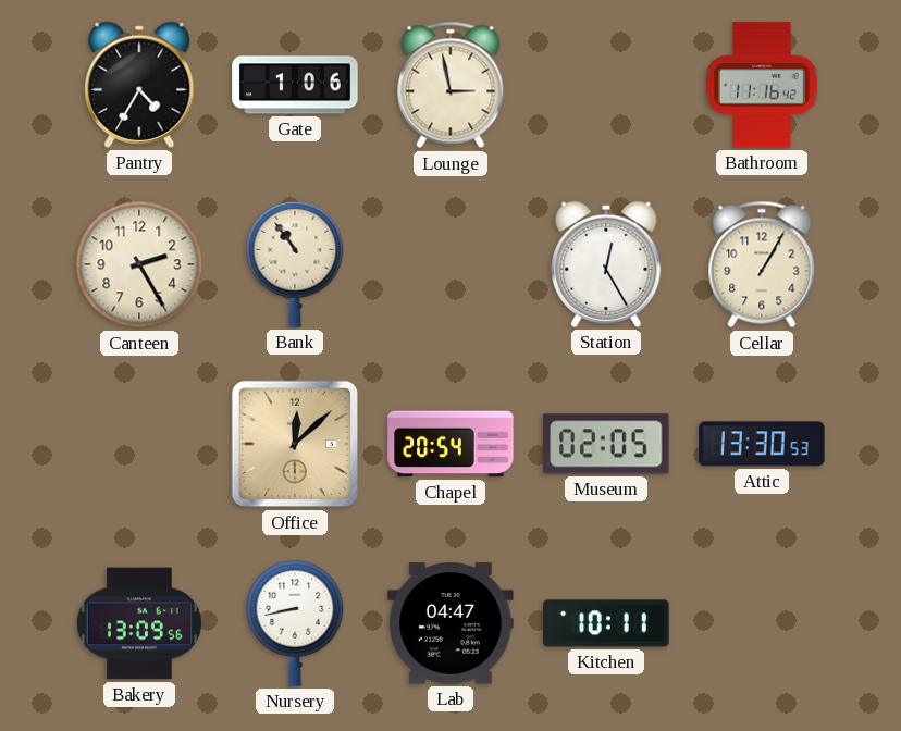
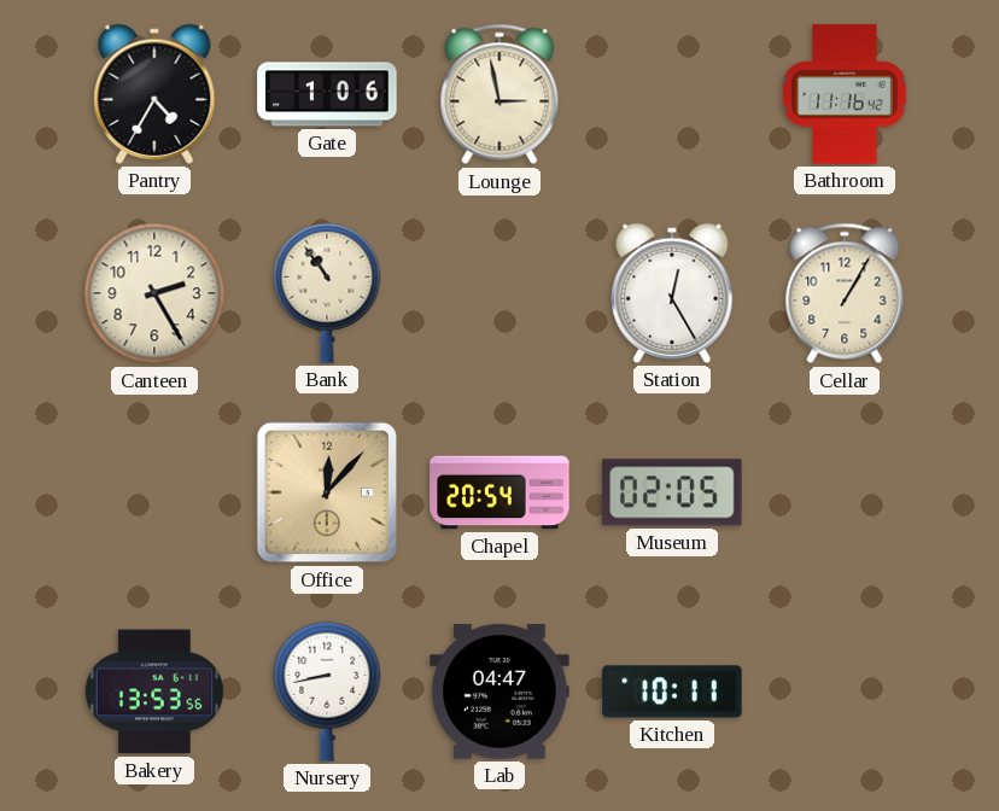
Office: 12:08 -> 12:07 (327, 492)
Attic: 13:30 -> none (762, 444)
Bakery: 13:09 -> 13:53 (154, 692)
